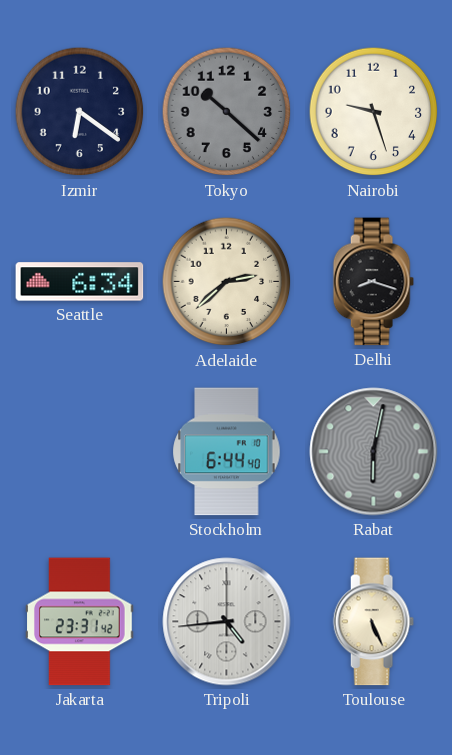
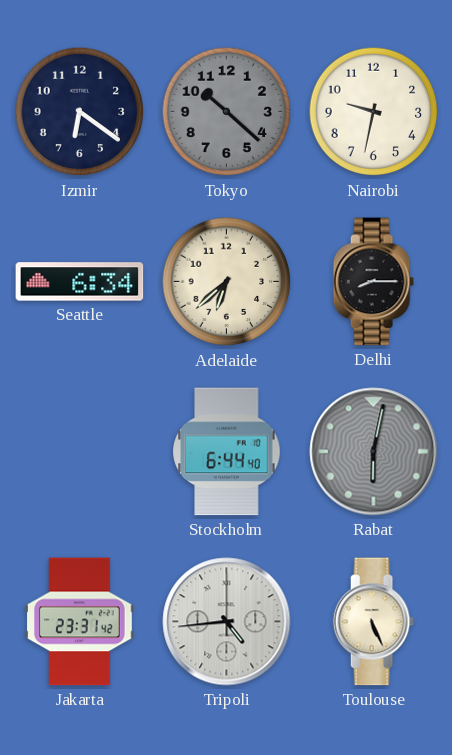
Nairobi: 9:27 -> 9:32 (374, 112)
Adelaide: 2:38 -> 6:38 (227, 282)
Delhi: 8:18 -> 8:15 (373, 282)
